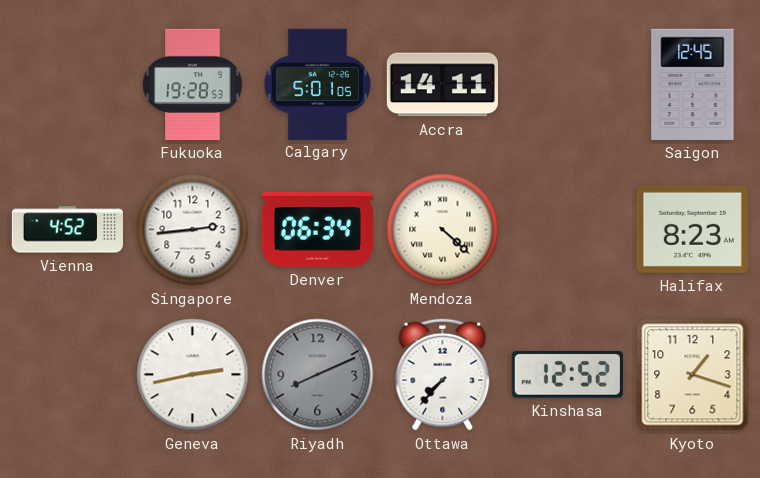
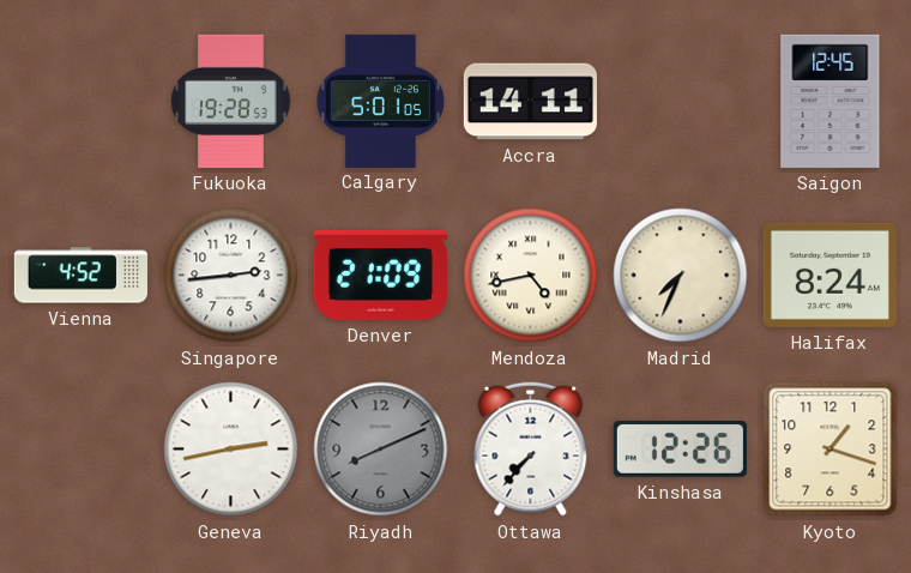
Denver: 06:34 -> 21:09 (380, 276)
Mendoza: 4:22 -> 4:43 (531, 276)
Madrid: none -> 7:34 (681, 276)
Halifax: 8:23 -> 8:24 (829, 275)
Kinshasa: 12:52 -> 12:26 (680, 448)
